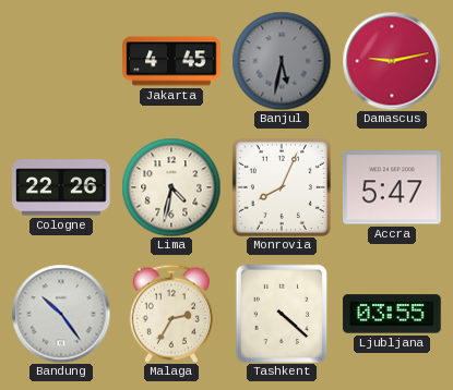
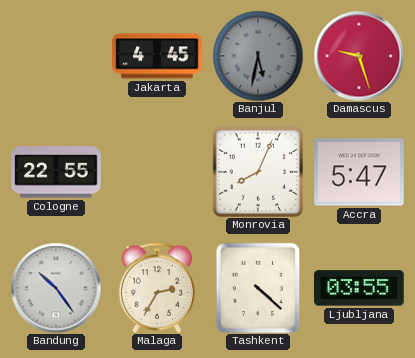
Damascus: 9:13 -> 9:27 (359, 56)
Cologne: 22:26 -> 22:55 (56, 172)
Lima: 4:32 -> none (171, 187)
